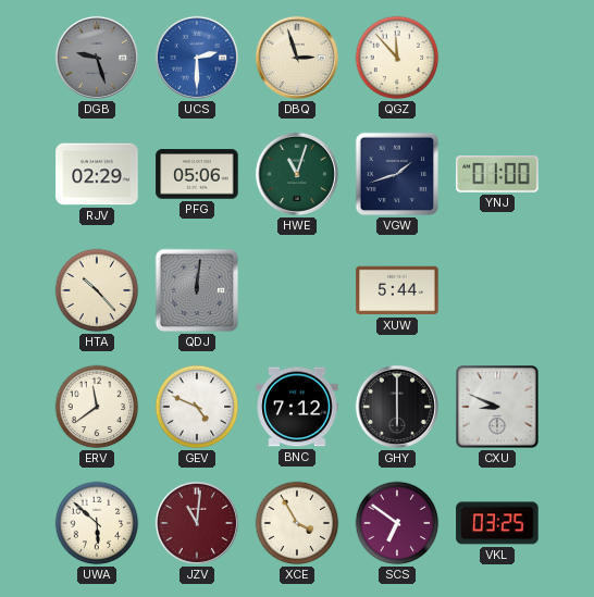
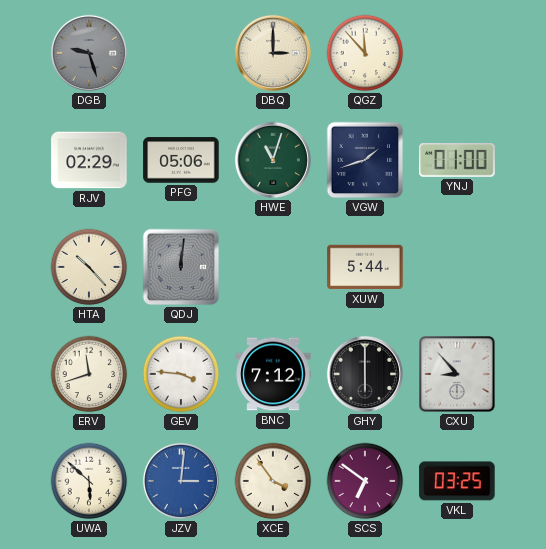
UCS: 2:30 -> none (197, 58)
DBQ: 2:57 -> 3:00 (273, 53)
ERV: 11:39 -> 11:42 (89, 374)
GEV: 4:49 -> 3:46 (181, 374)
CXU: 8:49 -> 8:53 (457, 374)
JZV: 11:01 -> 3:01 (181, 481)
JZV dial: burgundy -> blue (181, 481)
XCE: 3:55 -> 3:54 (273, 481)
